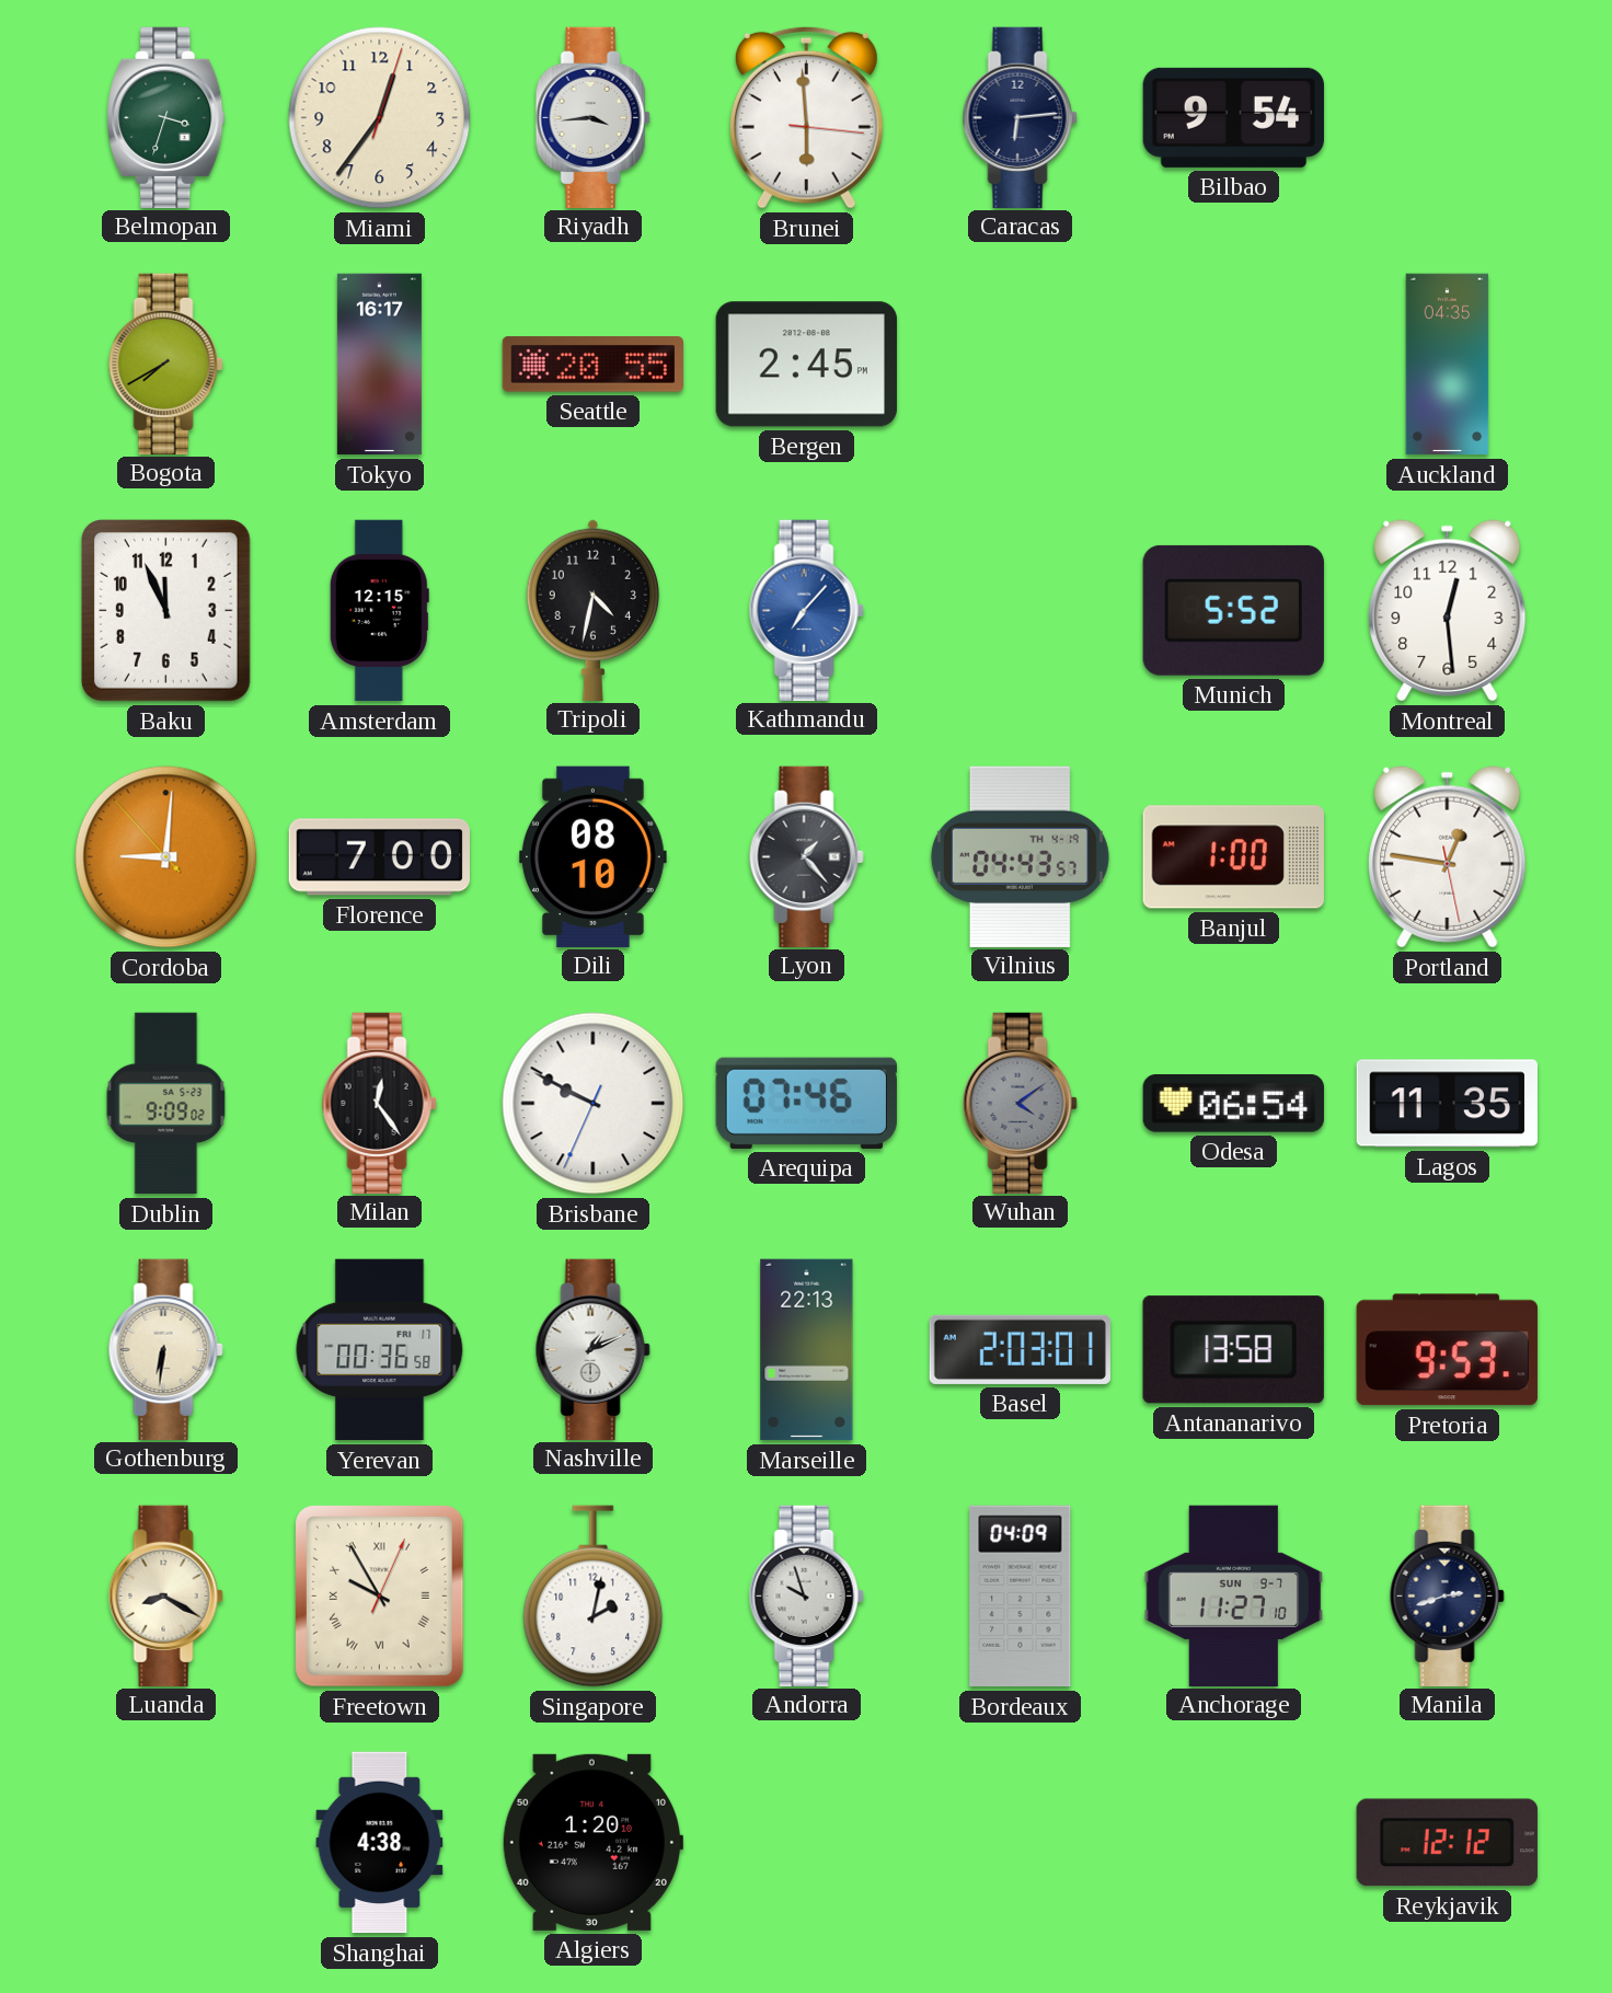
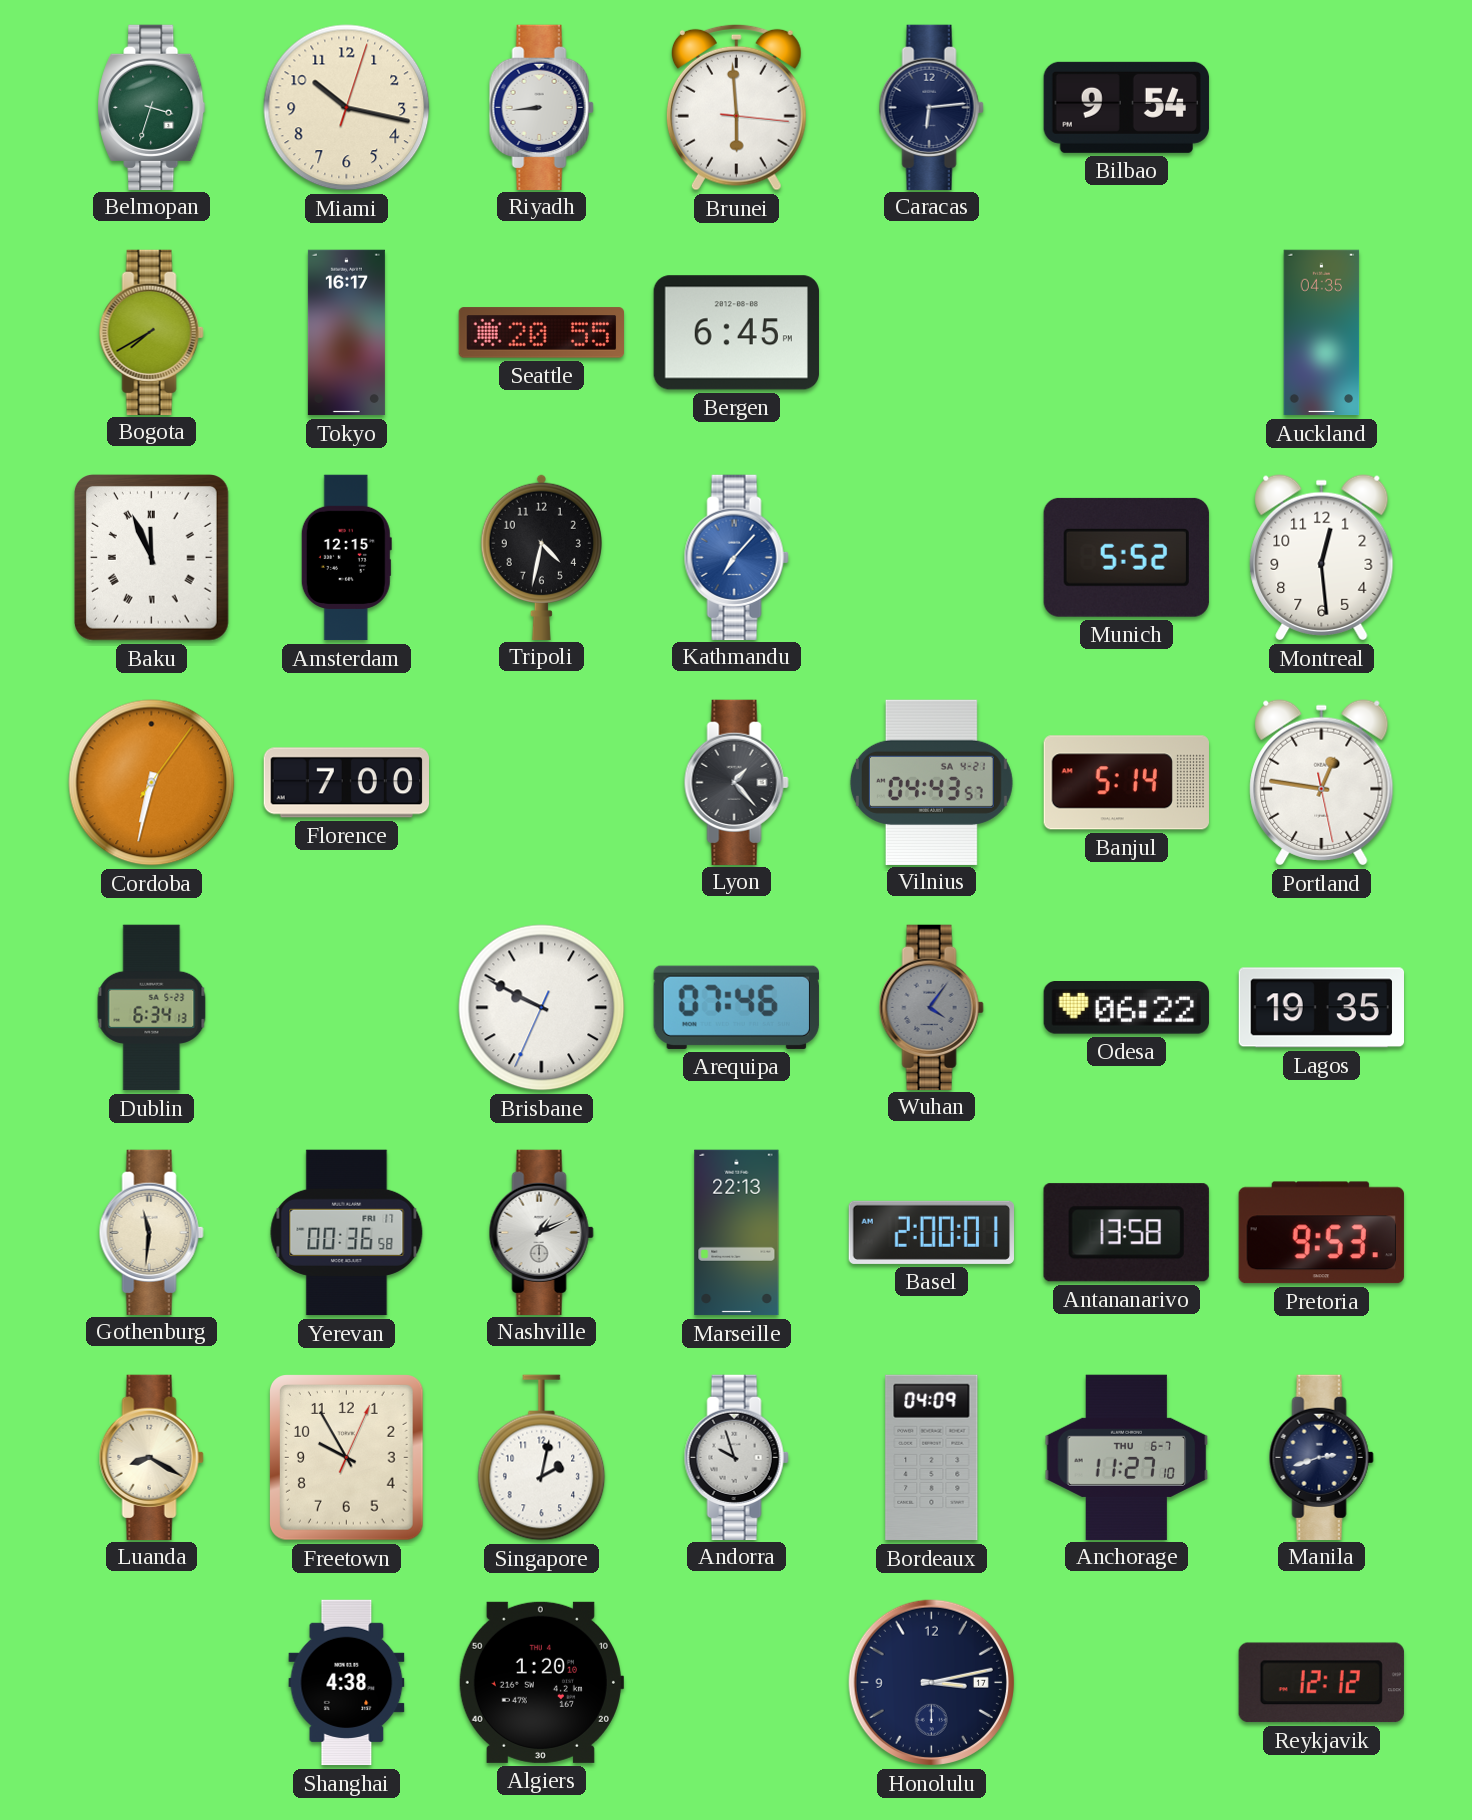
Miami: 12:36 -> 10:17 (347, 108)
Riyadh: 3:44 -> 8:44 (541, 107)
Bergen: 2:45 -> 6:45 (736, 333)
Baku numerals: Arabic -> Roman (152, 558)
Cordoba: 9:00 -> 6:32 (152, 783)
Dili: 08:10 -> none (592, 856)
Vilnius date: TH 4-19 -> SA 4-21 (931, 782)
Banjul: 1:00 -> 5:14 (1126, 783)
Dublin: 9:09 -> 6:34 (152, 1008)
Milan: 12:24 -> none (379, 1103)
Wuhan: 4:09 -> 4:06 (931, 1007)
Odesa: 06:54 -> 06:22 (1126, 1008)
Lagos: 11:35 -> 19:35 (1321, 1008)
Gothenburg: 6:31 -> 11:31 (151, 1232)
Basel: 2:03 -> 2:00 (931, 1232)
Freetown numerals: Roman -> Arabic (347, 1458)
Anchorage date: SUN 9-7 -> THU 6-7 (1127, 1457)
Honolulu: none -> 3:13 (931, 1682)
